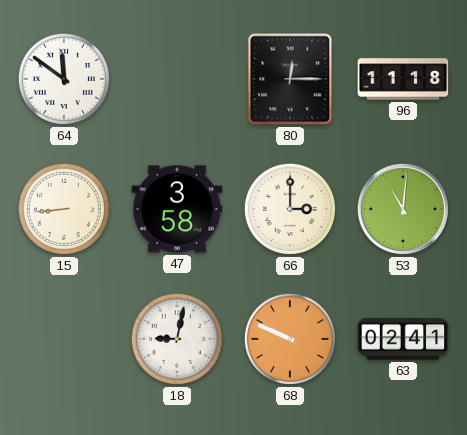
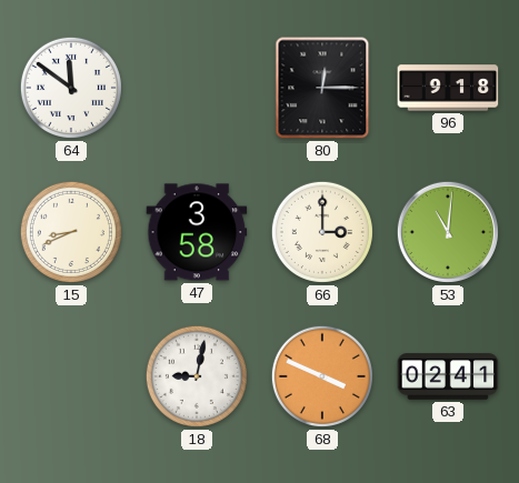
96: 11:18 -> 9:18 (448, 88)
15: 8:44 -> 8:41 (71, 232)
68: 9:49 -> 3:49 (322, 376)
